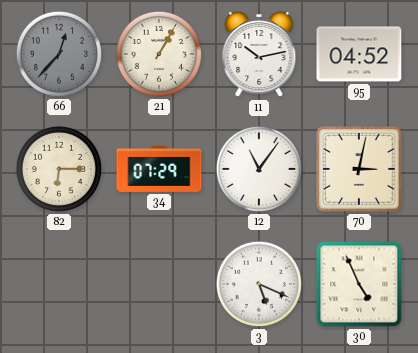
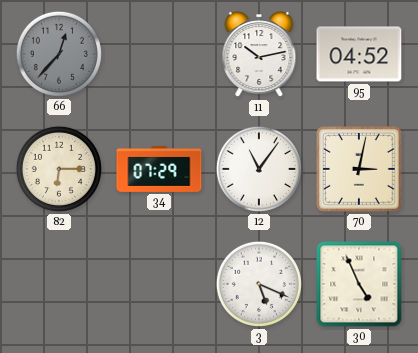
21: 1:05 -> none (159, 54)
